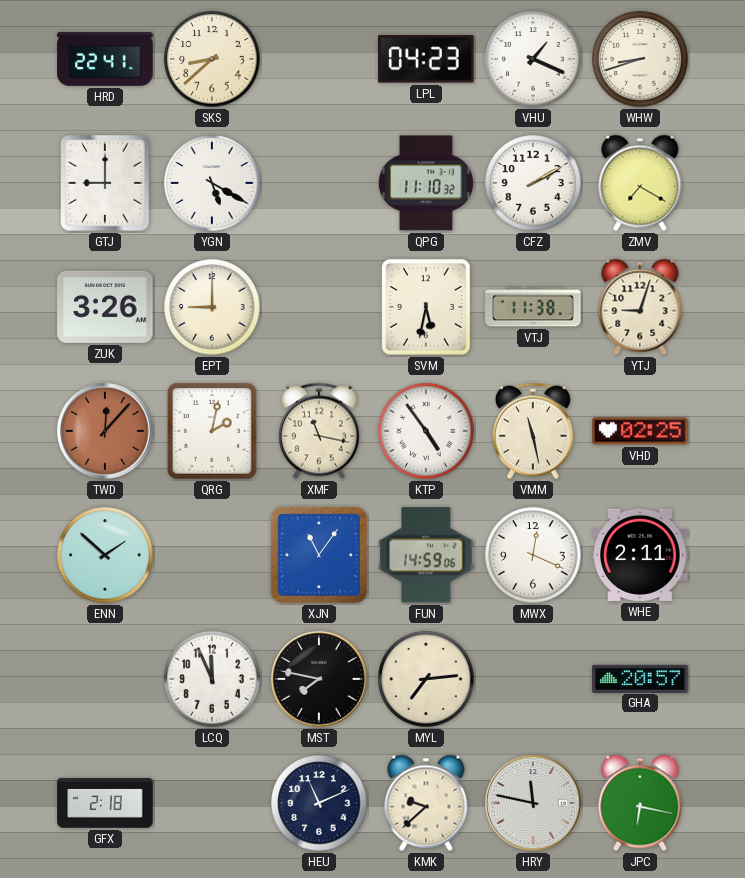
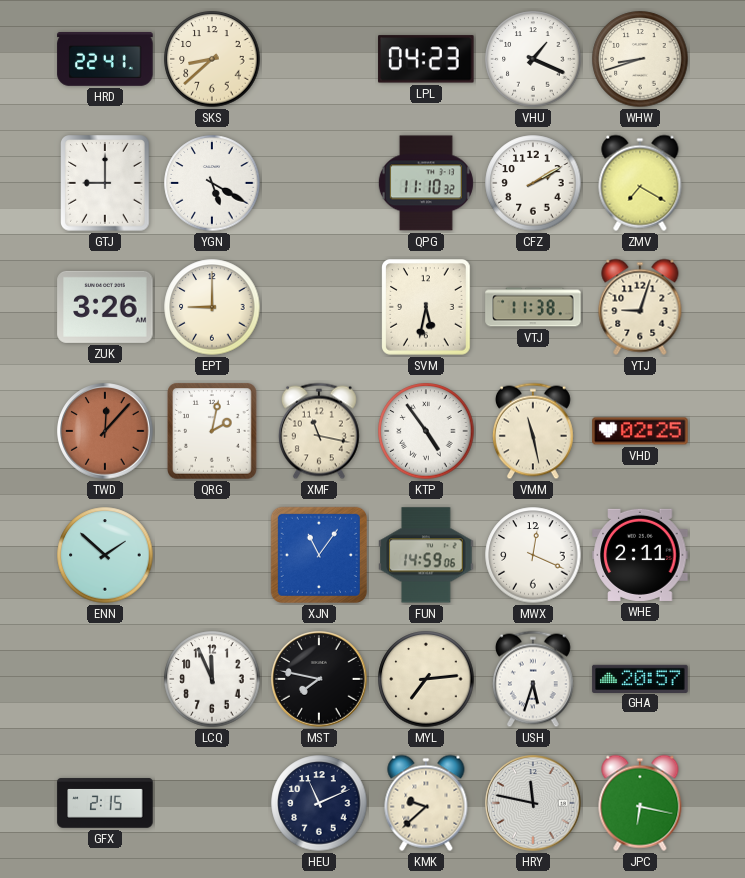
USH: none -> 5:33 (533, 679)
GFX: 2:18 -> 2:15 (105, 803)
